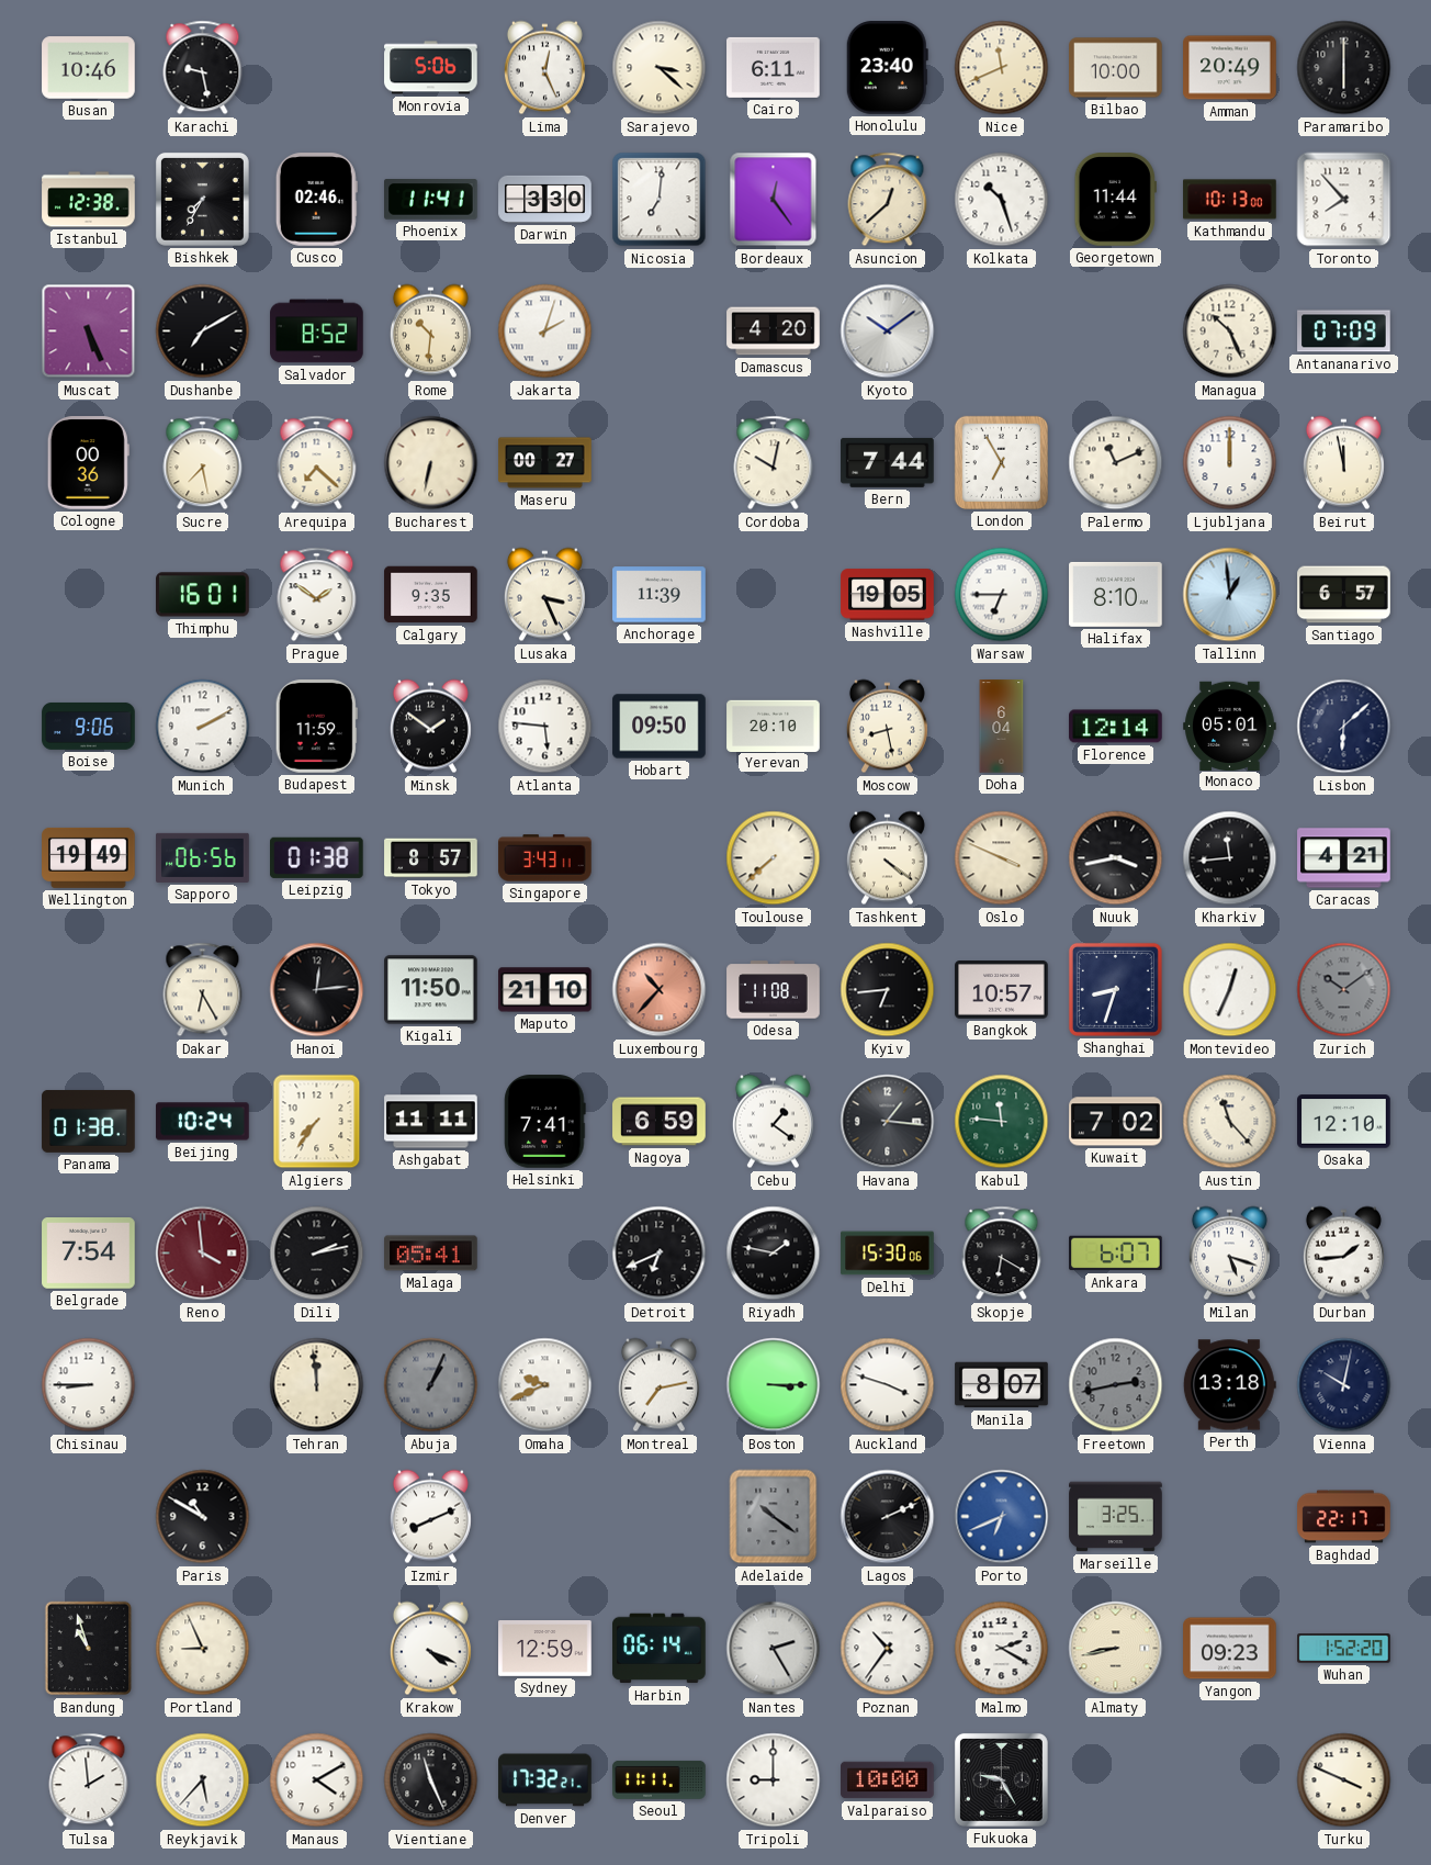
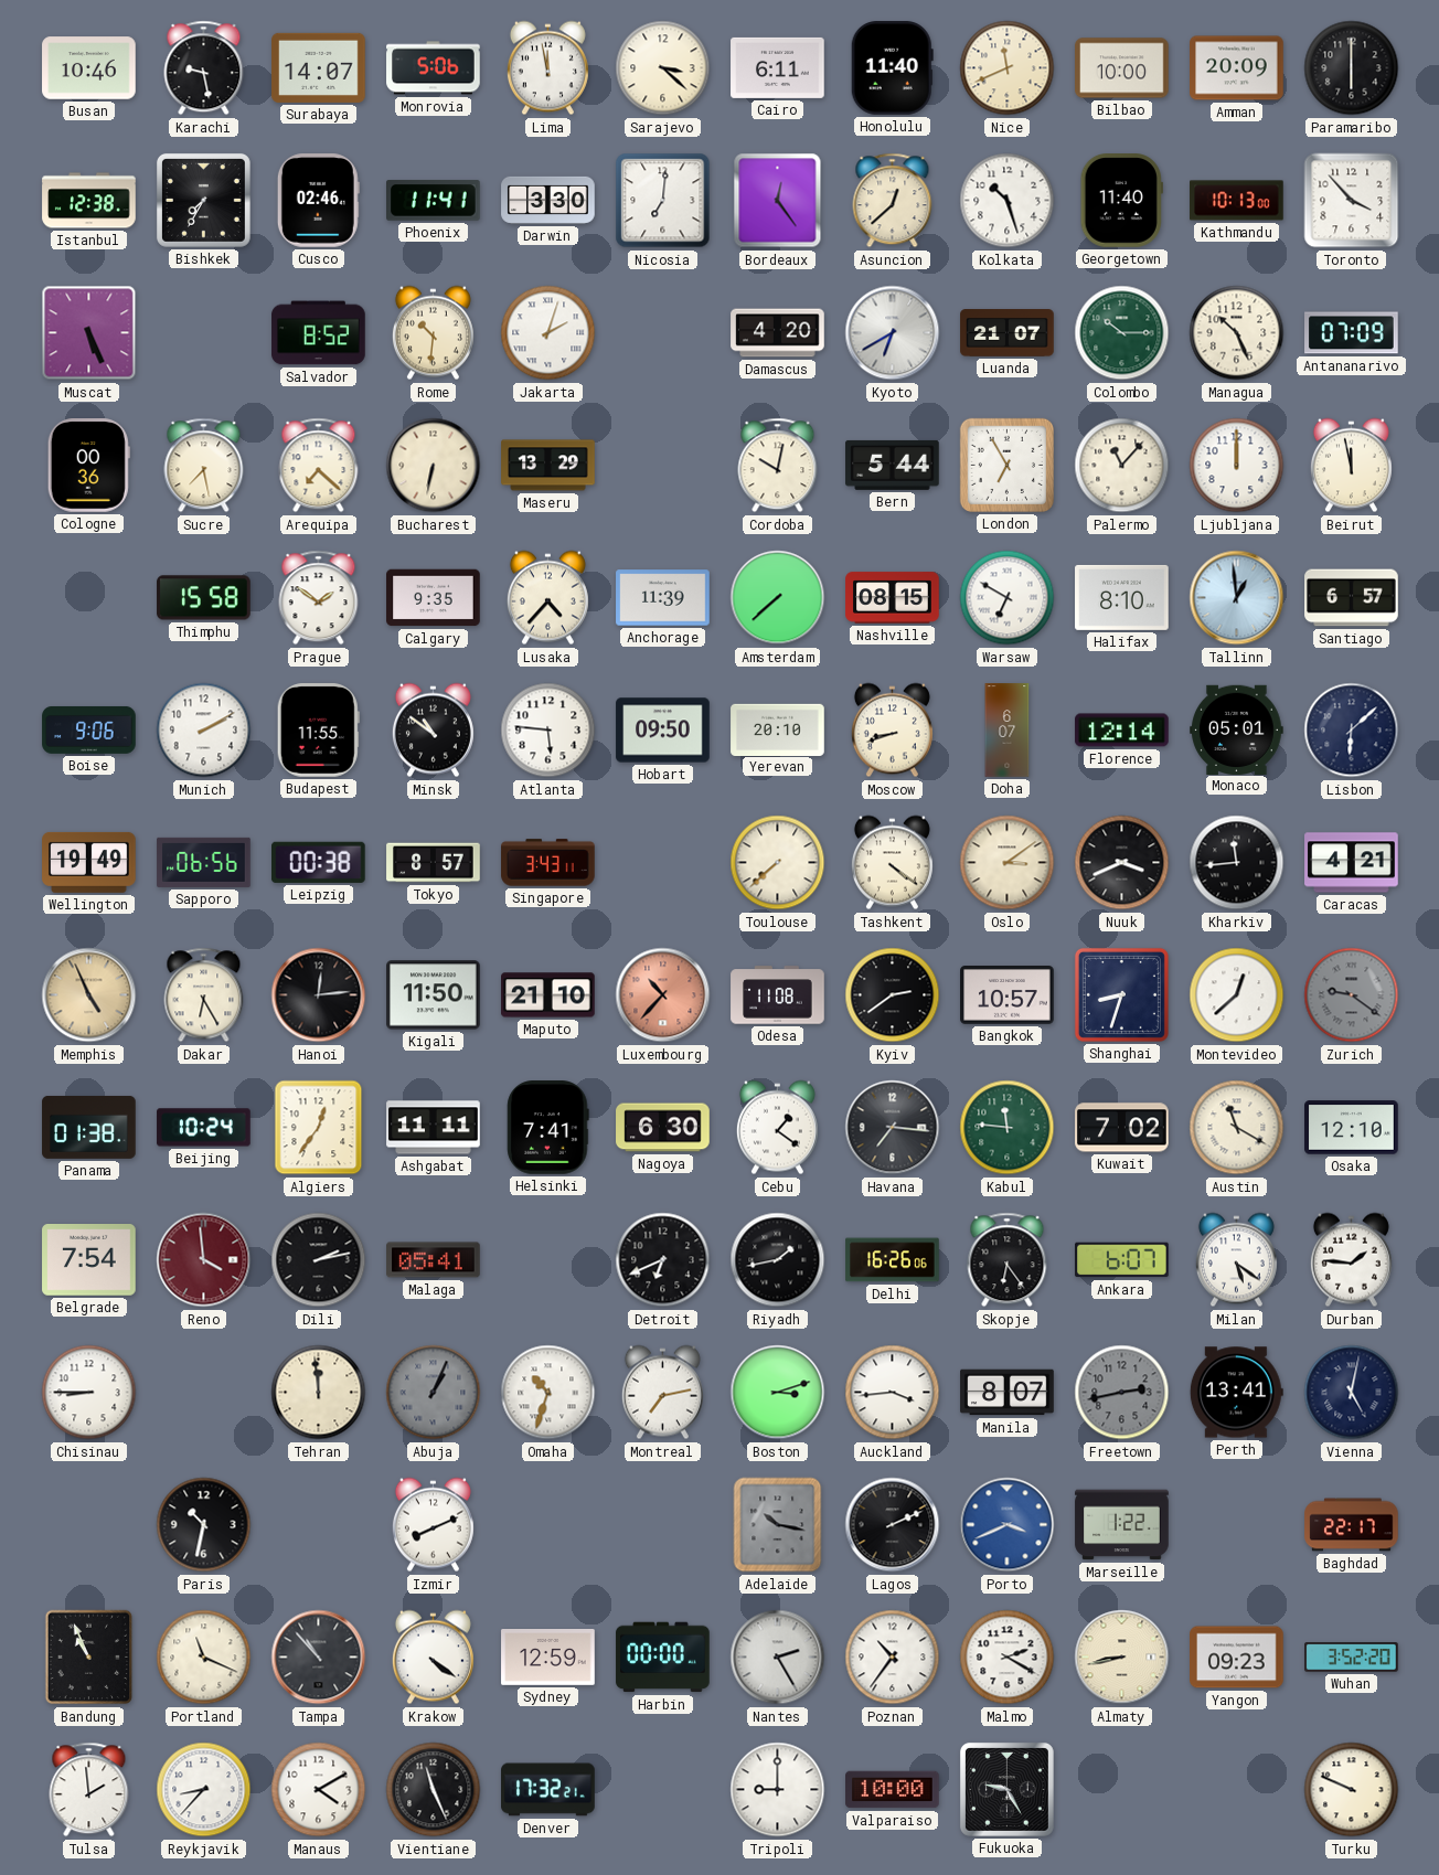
Surabaya: none -> 14:07 (319, 67)
Lima: 12:26 -> 11:58 (547, 68)
Honolulu: 23:40 -> 11:40 (892, 68)
Amman: 20:49 -> 20:09 (1237, 68)
Georgetown: 11:44 -> 11:40 (1121, 201)
Toronto: 7:53 -> 3:53 (1352, 201)
Dushanbe: 7:10 -> none (203, 332)
Kyoto: 10:09 -> 6:40 (893, 333)
Luanda: none -> 21:07 (1008, 333)
Colombo: none -> 10:15 (1122, 333)
Maseru: 00:27 -> 13:29 (548, 466)
Bern: 7:44 -> 5:44 (893, 465)
Palermo: 11:11 -> 11:07 (1122, 466)
Thimphu: 16:01 -> 15:58 (204, 598)
Lusaka: 3:26 -> 4:37 (547, 598)
Amsterdam: none -> 7:38 (778, 598)
Nashville: 19:05 -> 08:15 (893, 598)
Warsaw: 6:45 -> 6:50 (1008, 598)
Budapest: 11:59 -> 11:55 (318, 731)
Minsk: 1:51 -> 10:51 (433, 731)
Moscow: 8:28 -> 8:42 (892, 731)
Doha: 6:04 -> 6:07 (1008, 731)
Leipzig: 01:38 -> 00:38 (319, 862)
Oslo: 3:49 -> 3:09 (1008, 863)
Nuuk: 3:43 -> 3:41 (1122, 863)
Memphis: none -> 4:56 (89, 995)
Kyiv: 6:44 -> 2:39 (893, 995)
Montevideo: 12:34 -> 12:38 (1237, 995)
Zurich: 10:09 -> 9:21 (1352, 995)
Algiers: 7:36 -> 12:36 (319, 1128)
Nagoya: 6:59 -> 6:30 (663, 1128)
Havana: 1:16 -> 7:16 (893, 1128)
Austin: 11:23 -> 11:20 (1237, 1128)
Riyadh: 1:47 -> 1:43 (778, 1260)
Delhi: 15:30 -> 16:26 (893, 1260)
Skopje: 6:20 -> 6:24 (1008, 1260)
Milan: 5:18 -> 5:21 (1236, 1260)
Durban: 1:44 -> 1:46 (1351, 1260)
Omaha: 9:41 -> 10:33 (548, 1393)
Boston: 3:15 -> 3:12 (778, 1393)
Auckland: 3:48 -> 3:44 (893, 1393)
Perth: 13:18 -> 13:41 (1236, 1393)
Vienna: 10:02 -> 5:02 (1352, 1393)
Paris: 10:50 -> 10:32 (204, 1525)
Adelaide: 10:21 -> 10:17 (778, 1525)
Porto: 6:41 -> 3:41 (1008, 1525)
Marseille: 3:25 -> 1:22 (1122, 1525)
Bandung: 10:57 -> 10:56 (89, 1658)
Portland: 8:56 -> 11:19 (204, 1658)
Tampa: none -> 10:53 (319, 1658)
Krakow: 4:19 -> 4:21 (433, 1658)
Harbin: 06:14 -> 00:00 (663, 1658)
Wuhan: 1:52 -> 3:52 (1352, 1658)
Reykjavik: 5:37 -> 8:37 (204, 1790)
Seoul: 11:11 -> none (660, 1779)
Turku: 3:49 -> 9:49 (1352, 1790)
